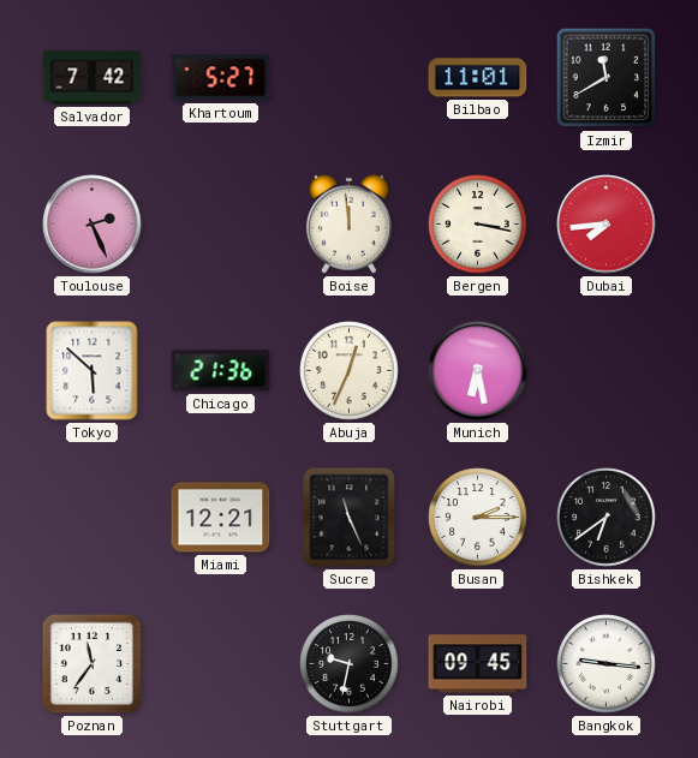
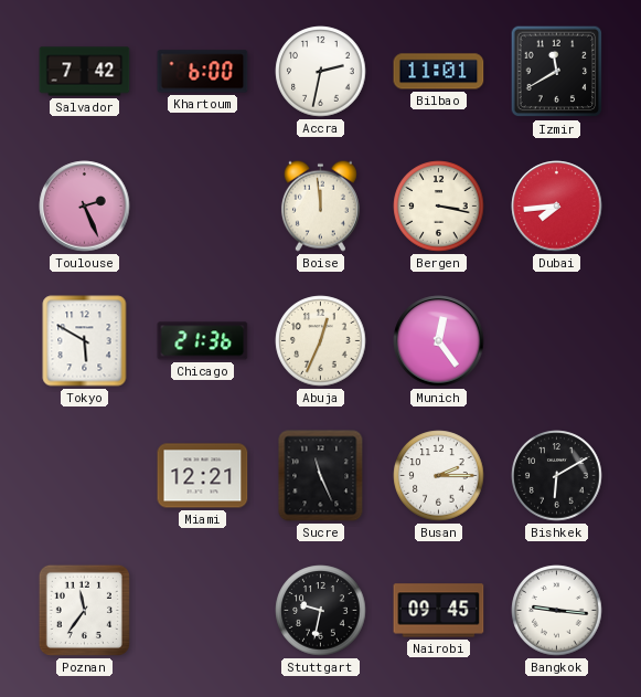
Khartoum: 5:27 -> 6:00 (203, 72)
Accra: none -> 2:32 (321, 72)
Tokyo: 5:52 -> 5:50 (85, 341)
Munich: 6:28 -> 12:24 (439, 341)
Bishkek: 6:39 -> 6:10 (557, 476)
